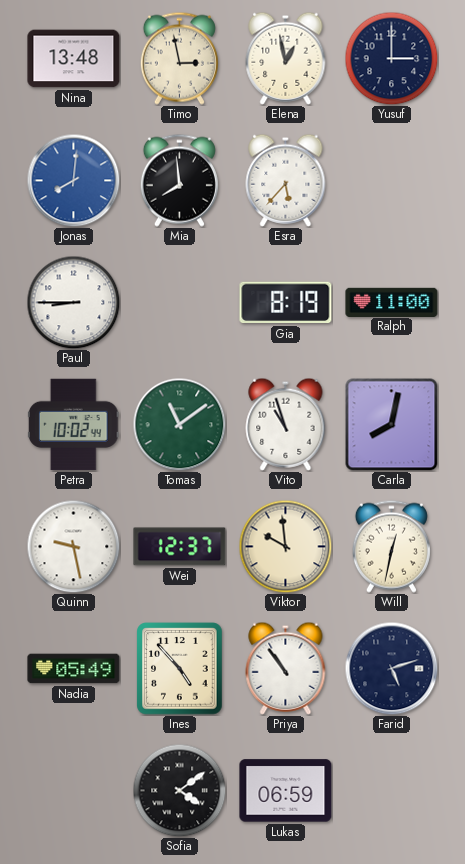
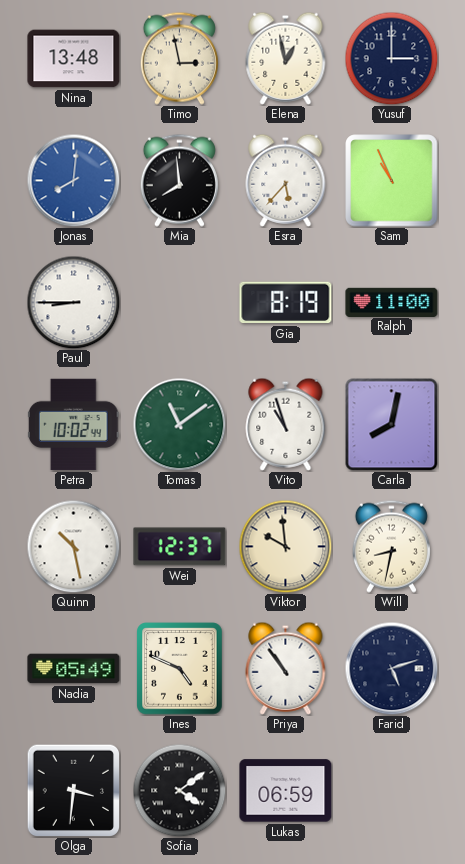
Sam: none -> 10:56 (392, 181)
Quinn: 9:28 -> 10:28 (73, 546)
Will: 12:32 -> 8:32 (391, 546)
Ines: 4:53 -> 4:49 (180, 669)
Olga: none -> 3:31 (73, 790)
